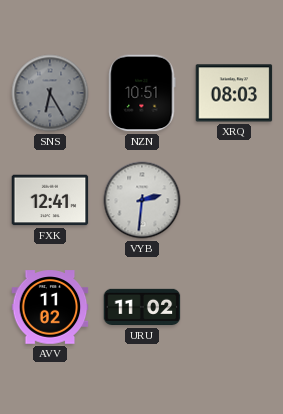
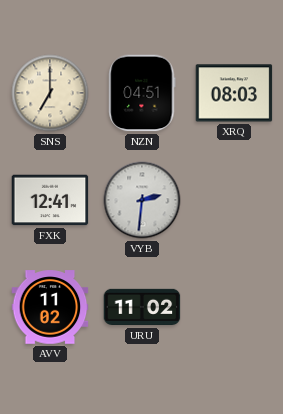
SNS: 6:25 -> 7:00 (50, 93)
SNS dial: grey -> cream (50, 93)
NZN: 10:51 -> 04:51 (142, 93)
